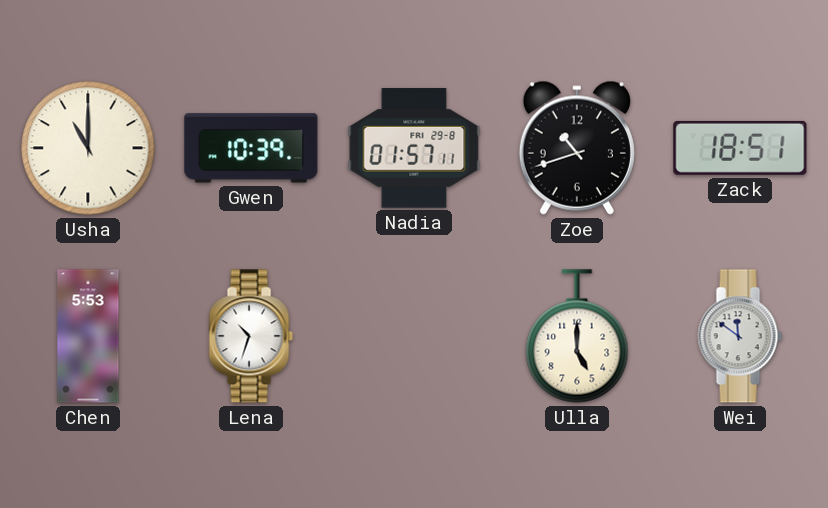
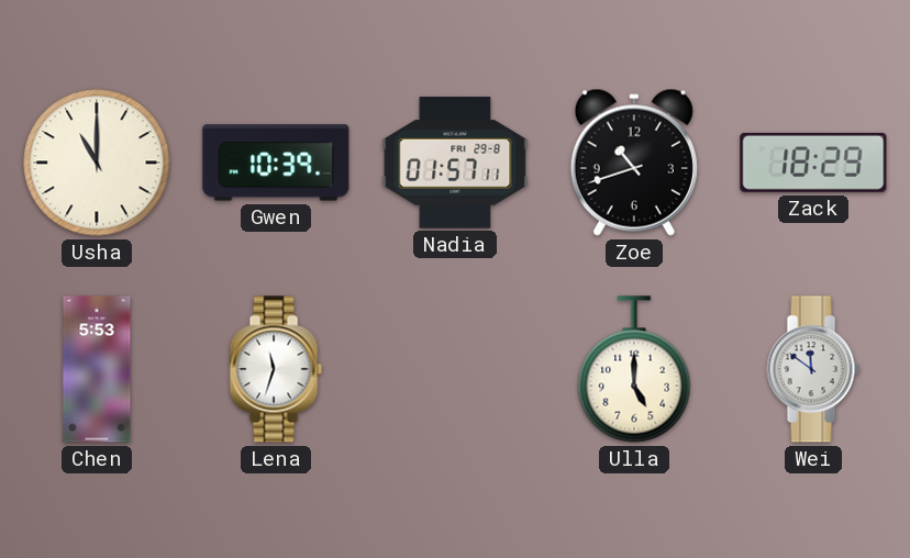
Zack: 18:51 -> 18:29 (813, 163)
Lena: 10:33 -> 11:33 (276, 369)
